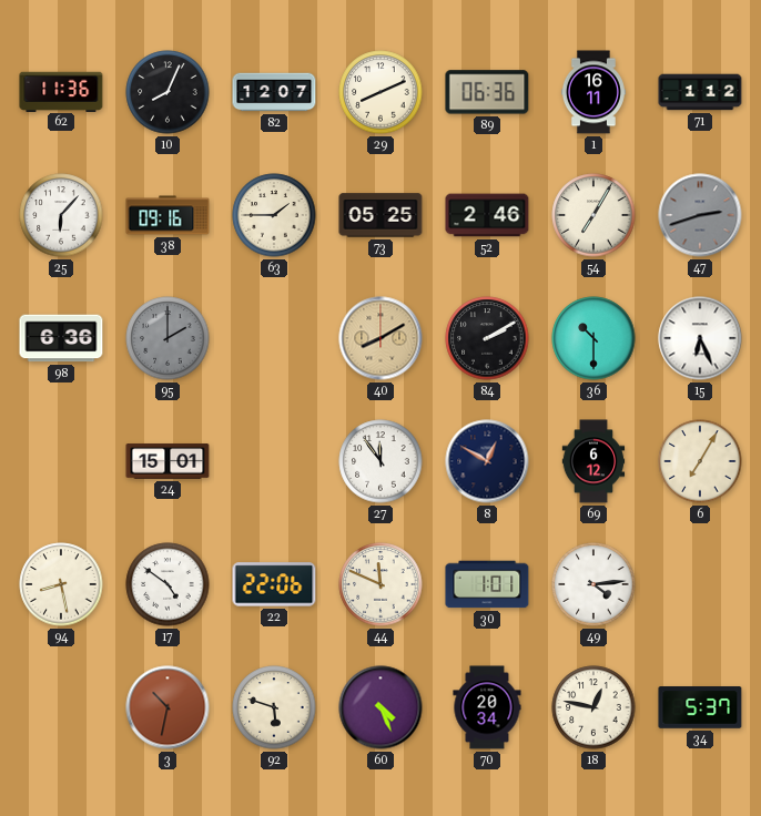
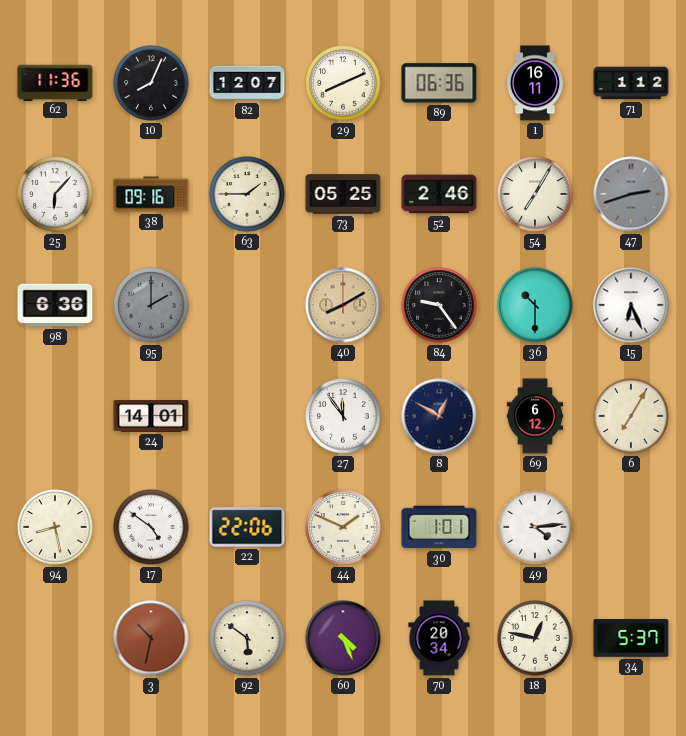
84: 2:10 -> 9:24 (439, 305)
24: 15:01 -> 14:01 (151, 416)
44: 11:49 -> 1:49 (343, 527)
92: 5:48 -> 5:51 (247, 638)
